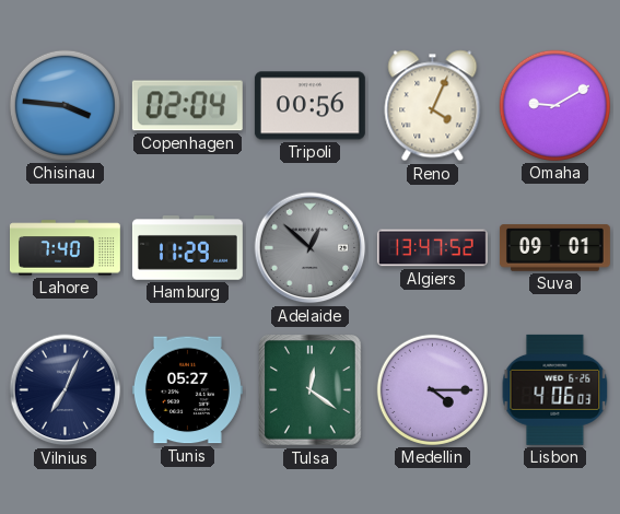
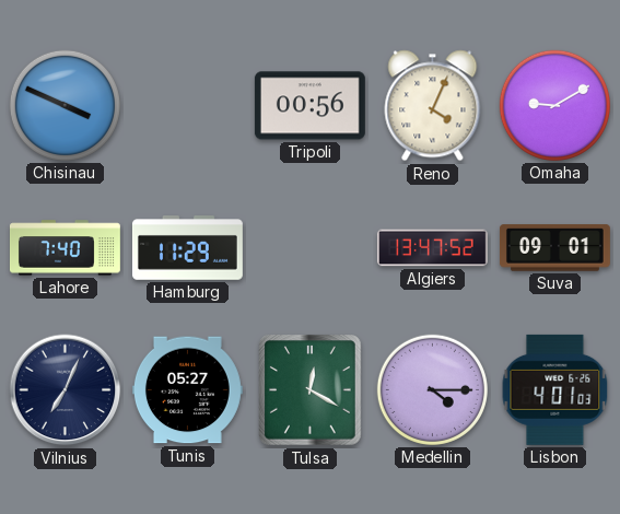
Chisinau: 3:46 -> 3:49 (65, 105)
Copenhagen: 02:04 -> none (187, 106)
Adelaide: 12:52 -> none (311, 248)
Tulsa: 12:21 -> 12:20 (311, 390)
Lisbon: 4:06 -> 4:01 (555, 389)
